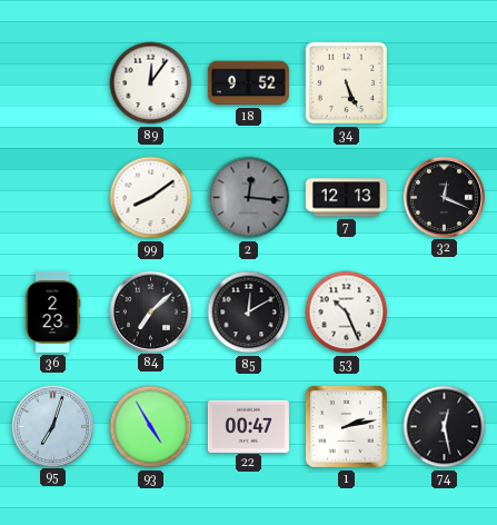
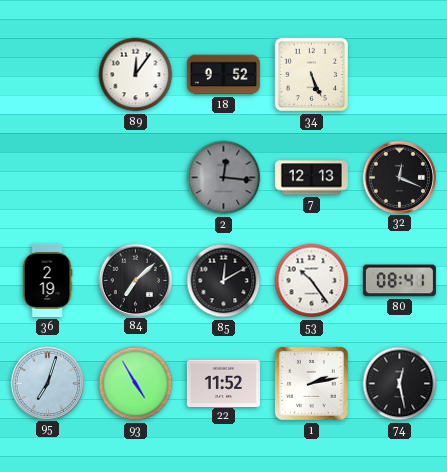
99: 8:09 -> none (151, 198)
36: 2:23 -> 2:19 (47, 280)
53: 10:26 -> 10:24 (312, 281)
80: none -> 08:41 (399, 281)
22: 00:47 -> 11:52 (223, 383)
